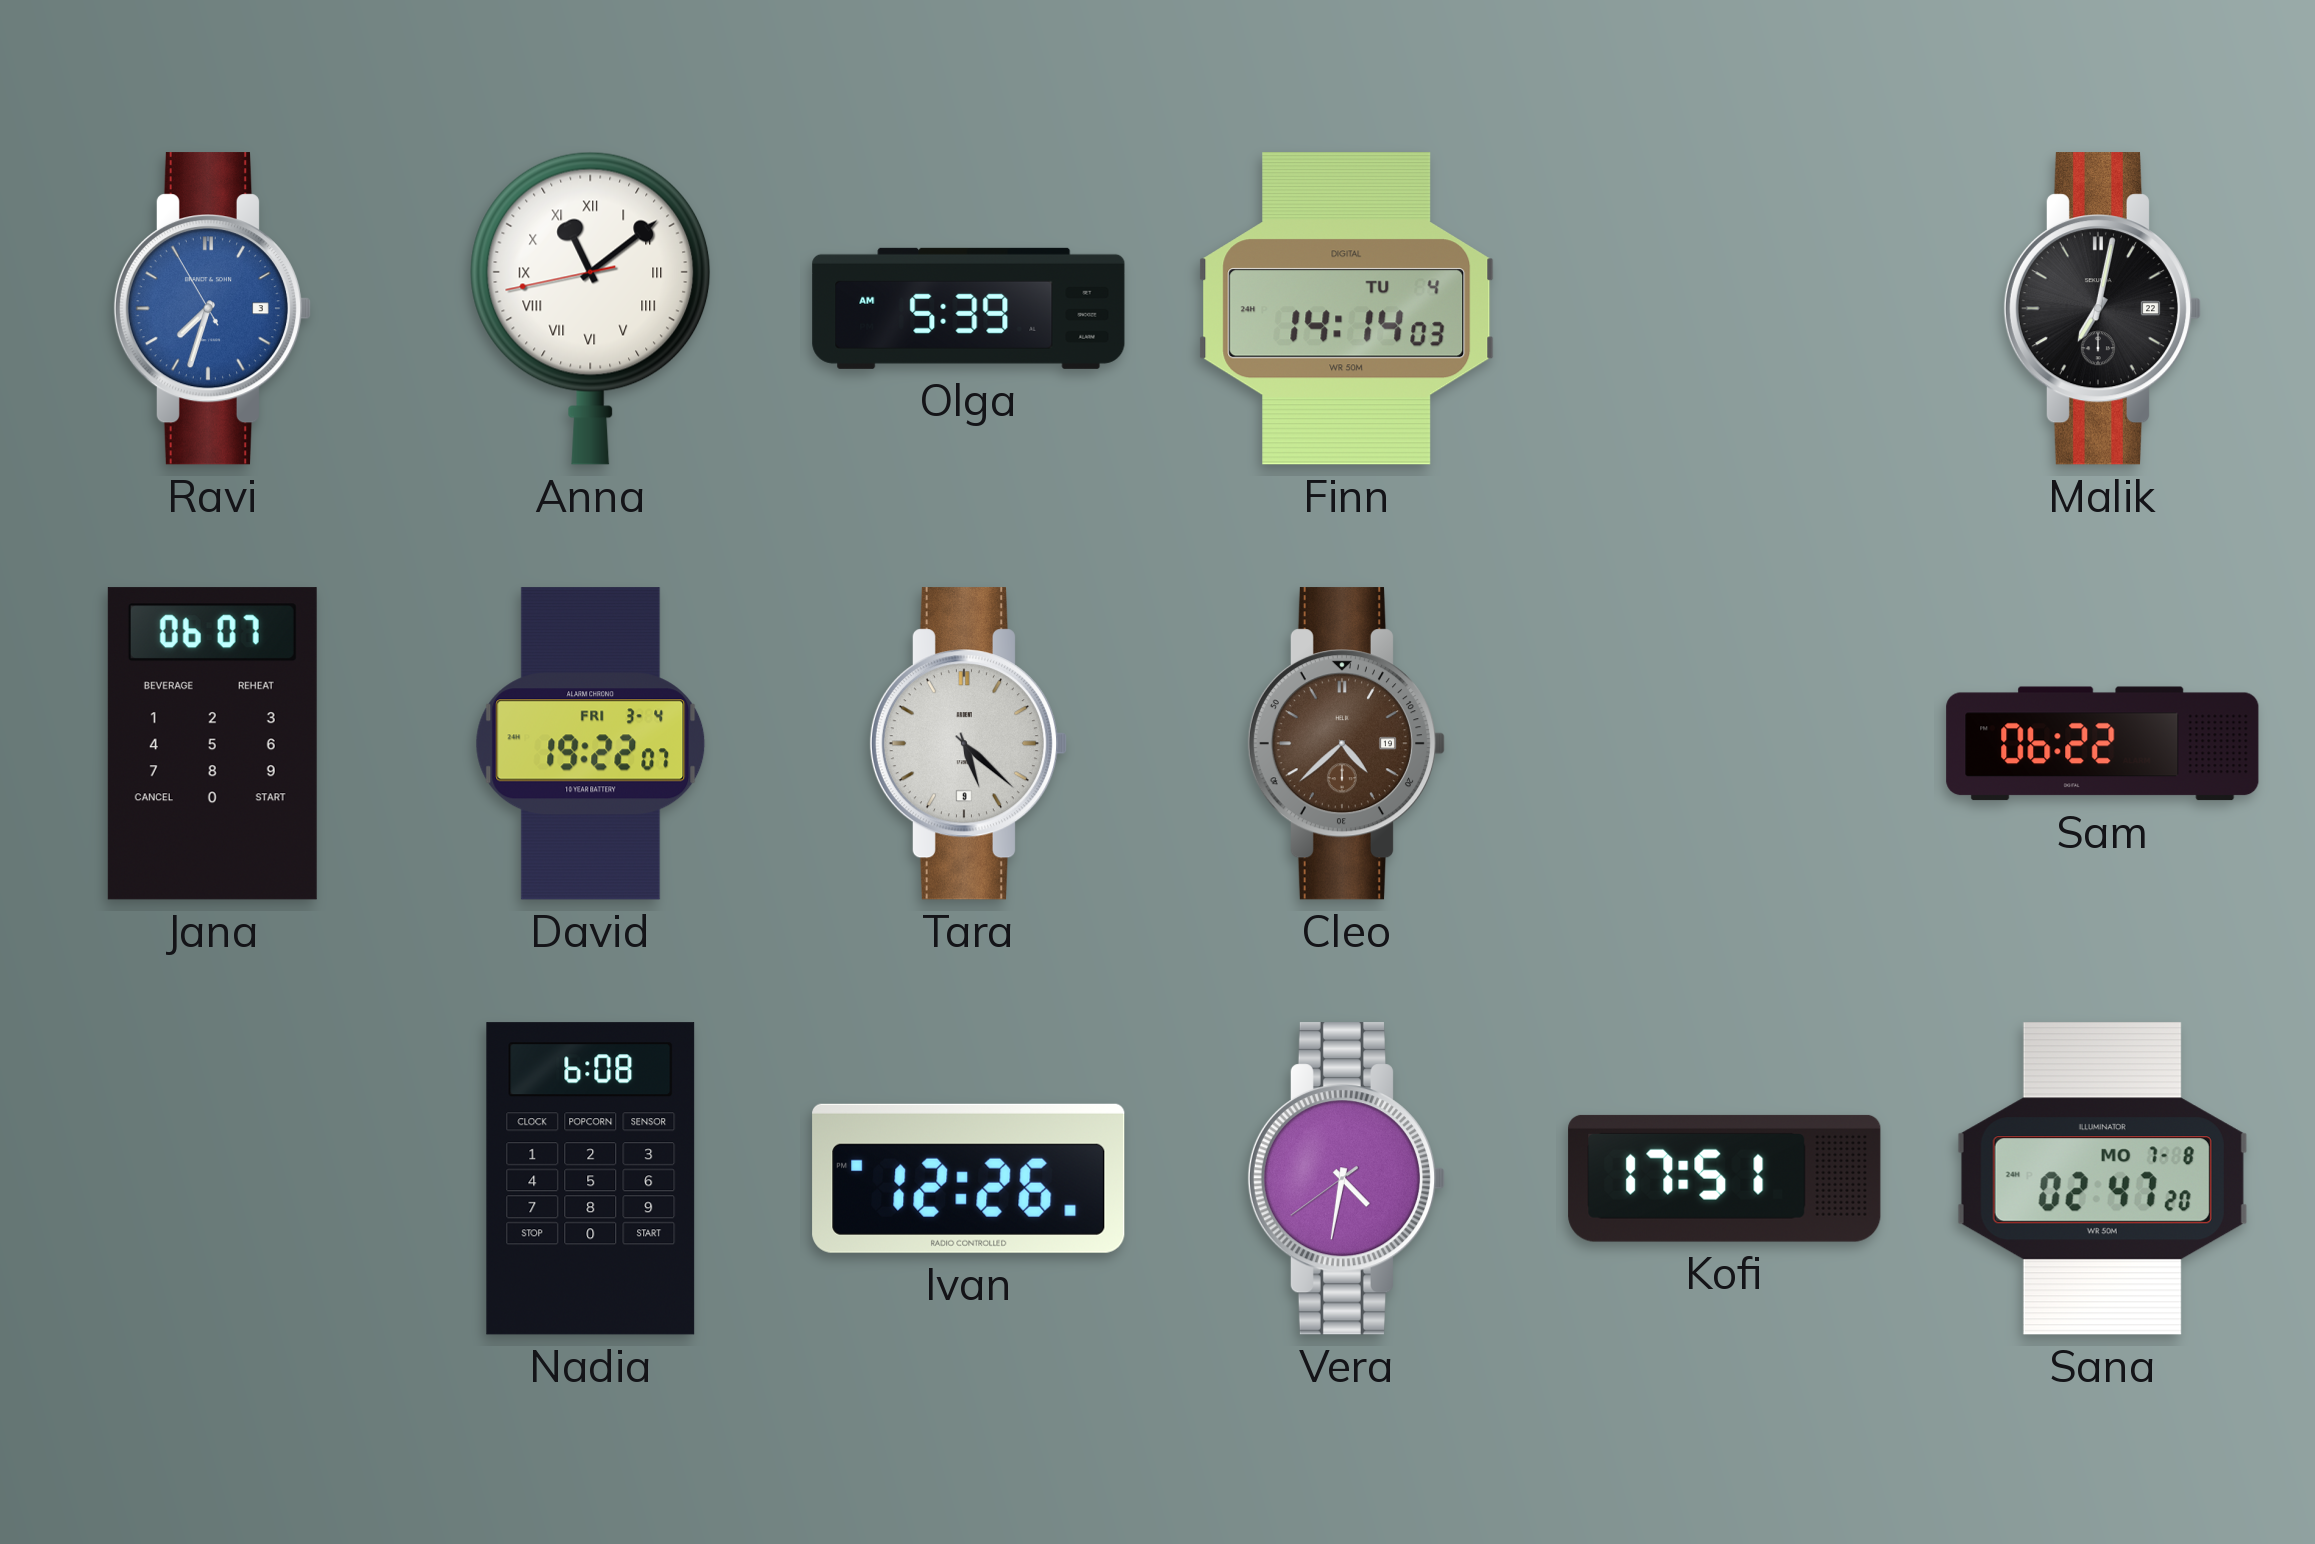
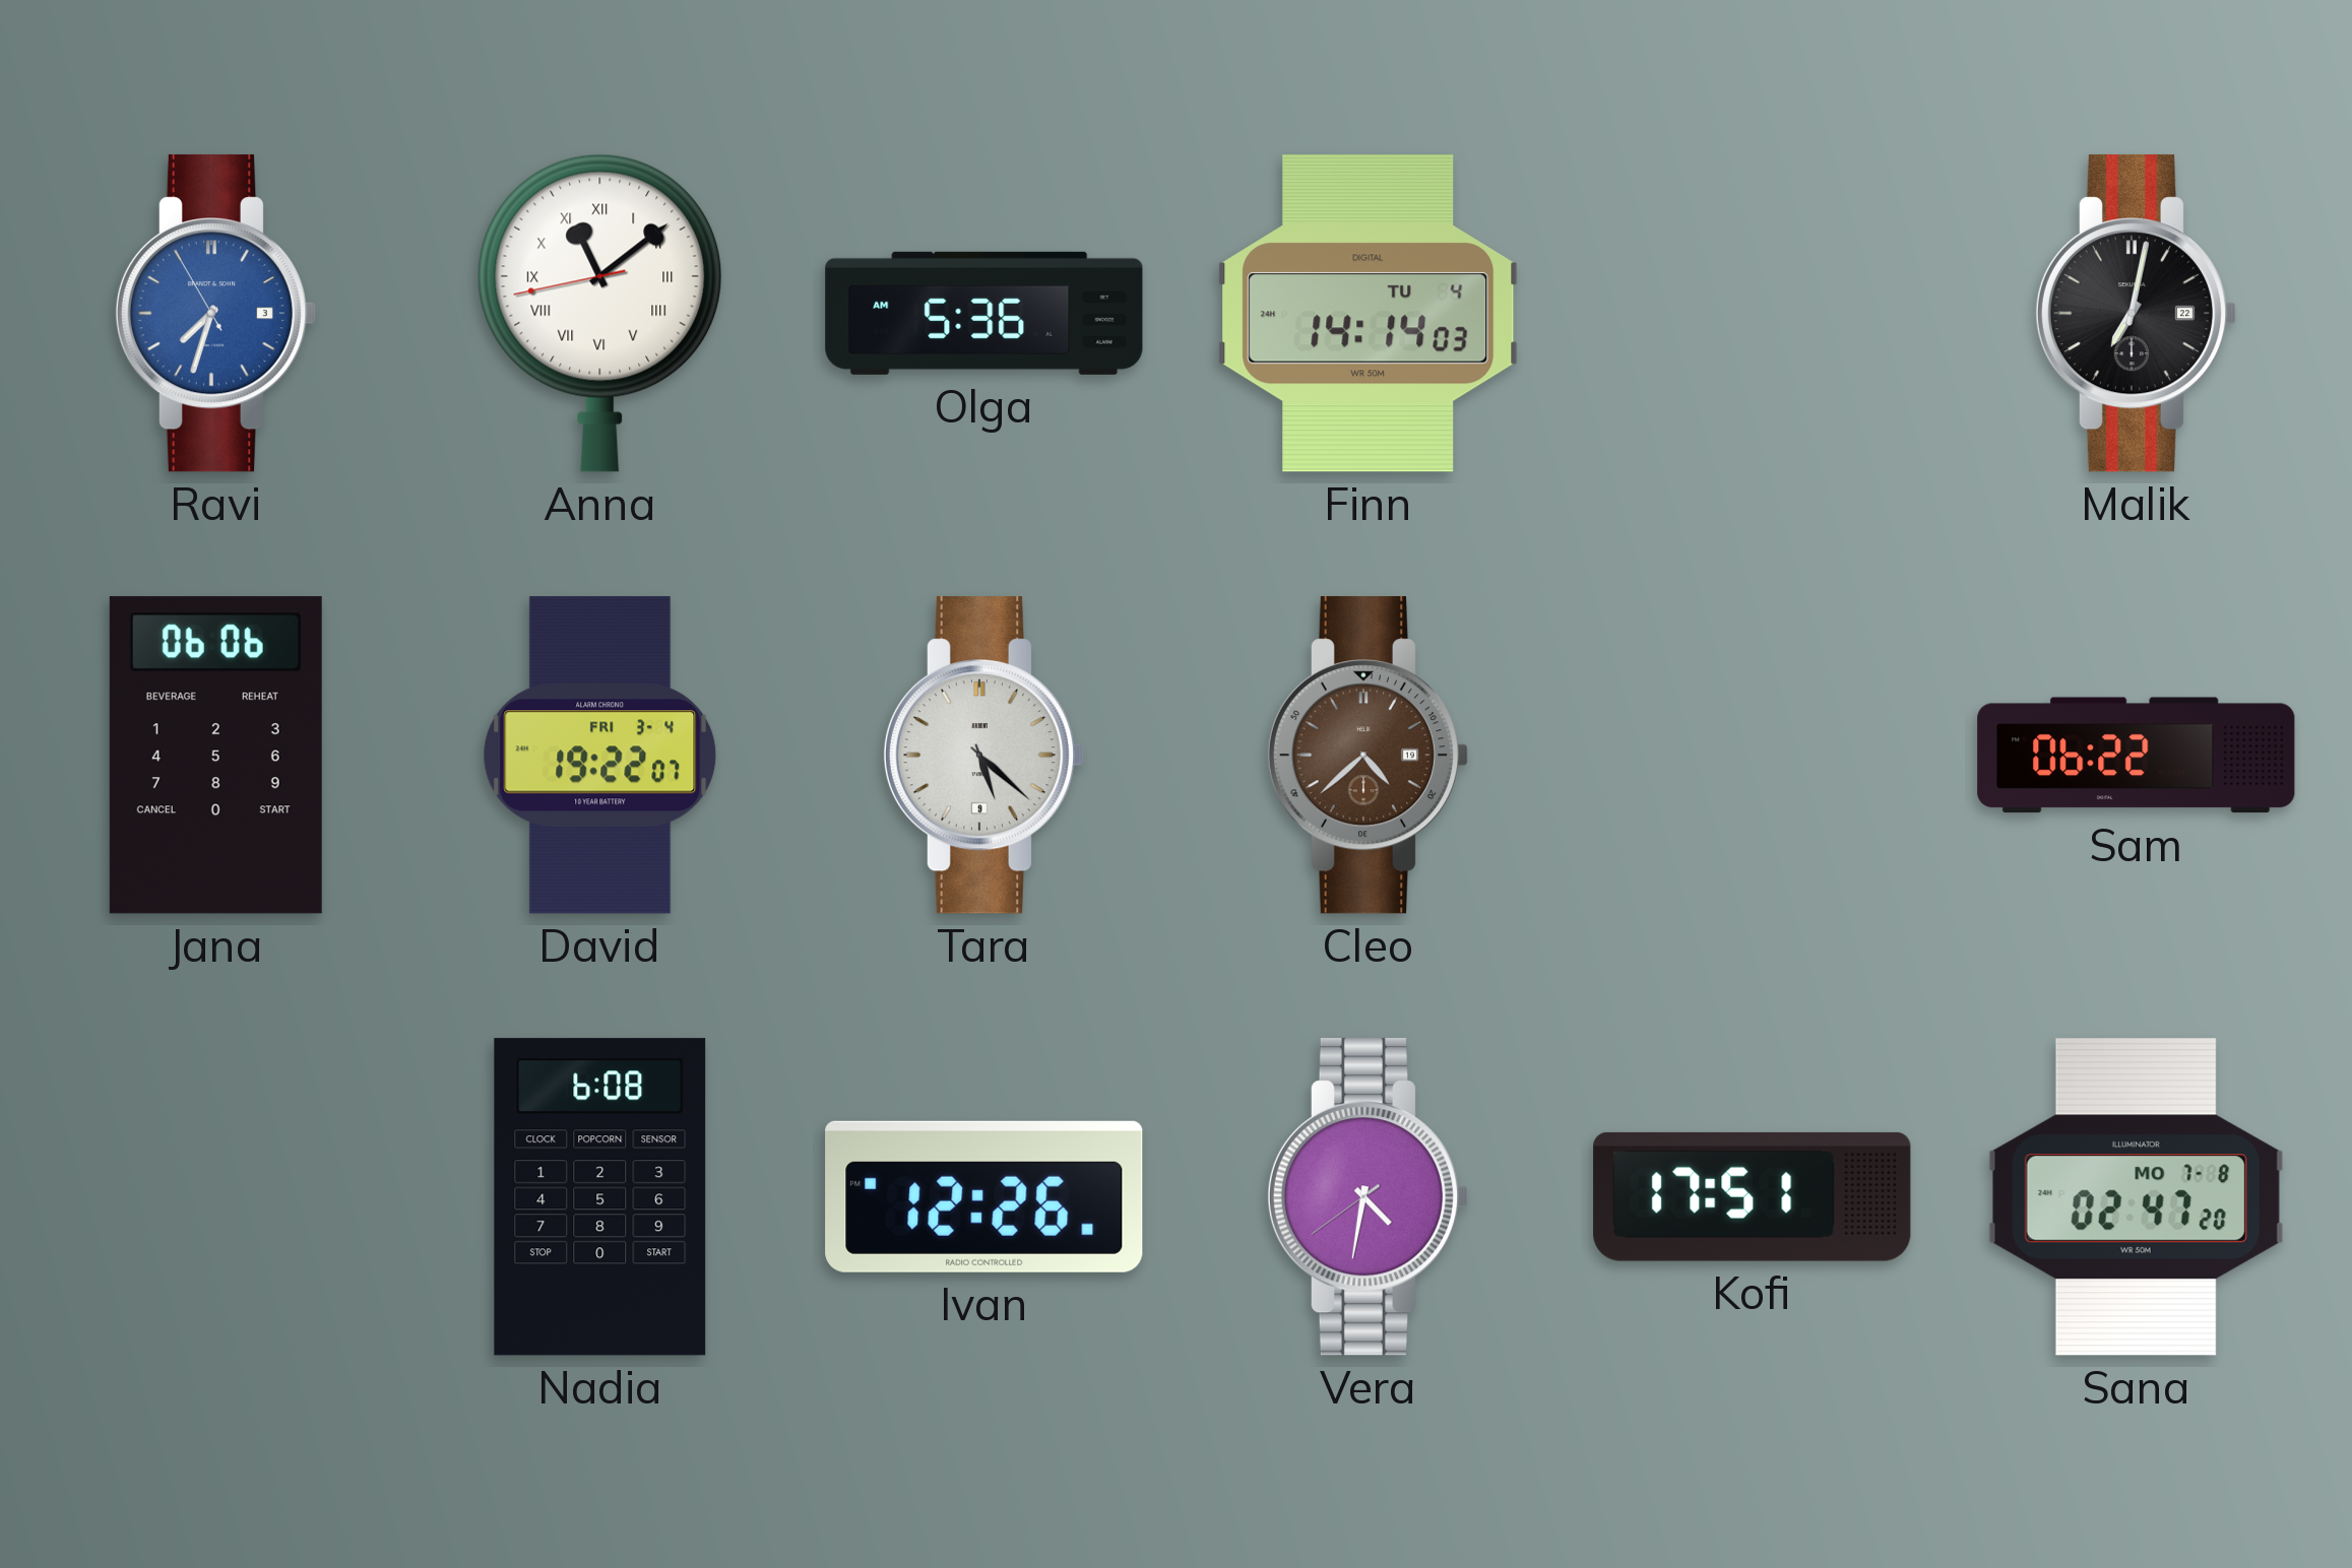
Olga: 5:39 -> 5:36 (984, 313)
Jana: 06:07 -> 06:06 (215, 756)
